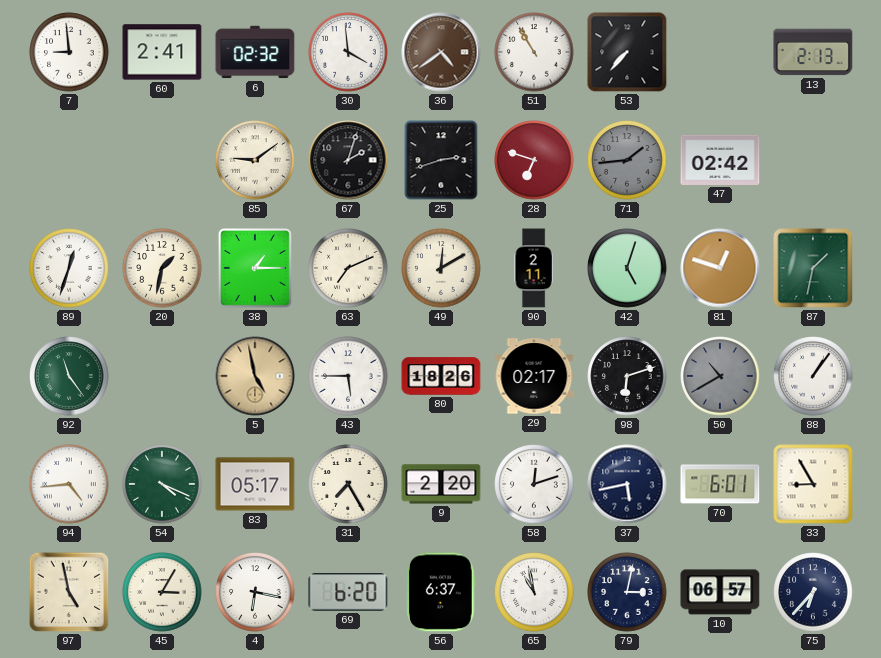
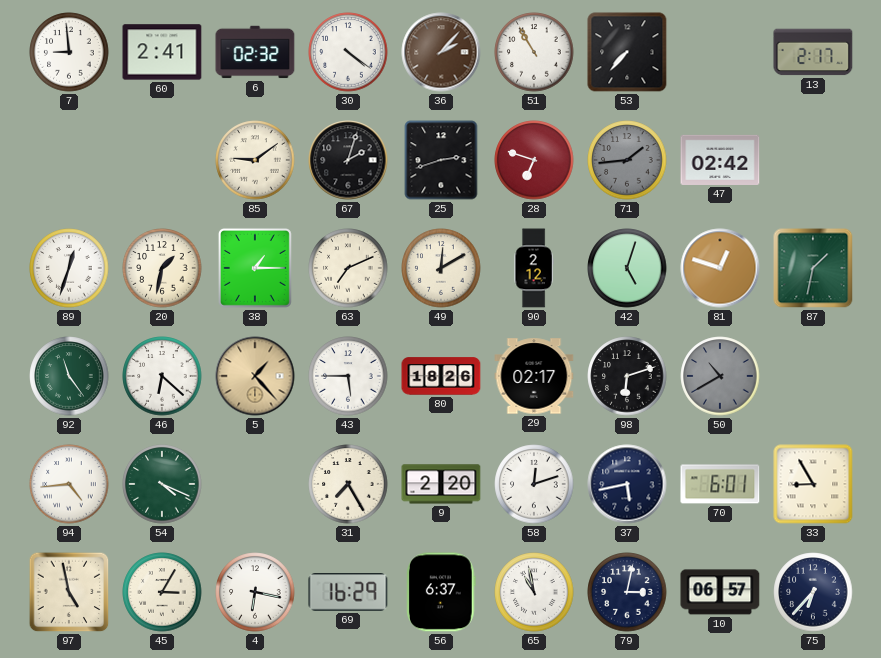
30: 3:59 -> 4:21 (348, 52)
36: 4:39 -> 2:07 (441, 52)
13: 2:13 -> 2:17 (813, 52)
90: 2:11 -> 2:12 (534, 268)
46: none -> 6:22 (162, 376)
5: 4:58 -> 1:23 (255, 376)
88: 1:06 -> none (813, 376)
83: 05:17 -> none (255, 484)
69: 6:20 -> 16:29 (348, 592)
